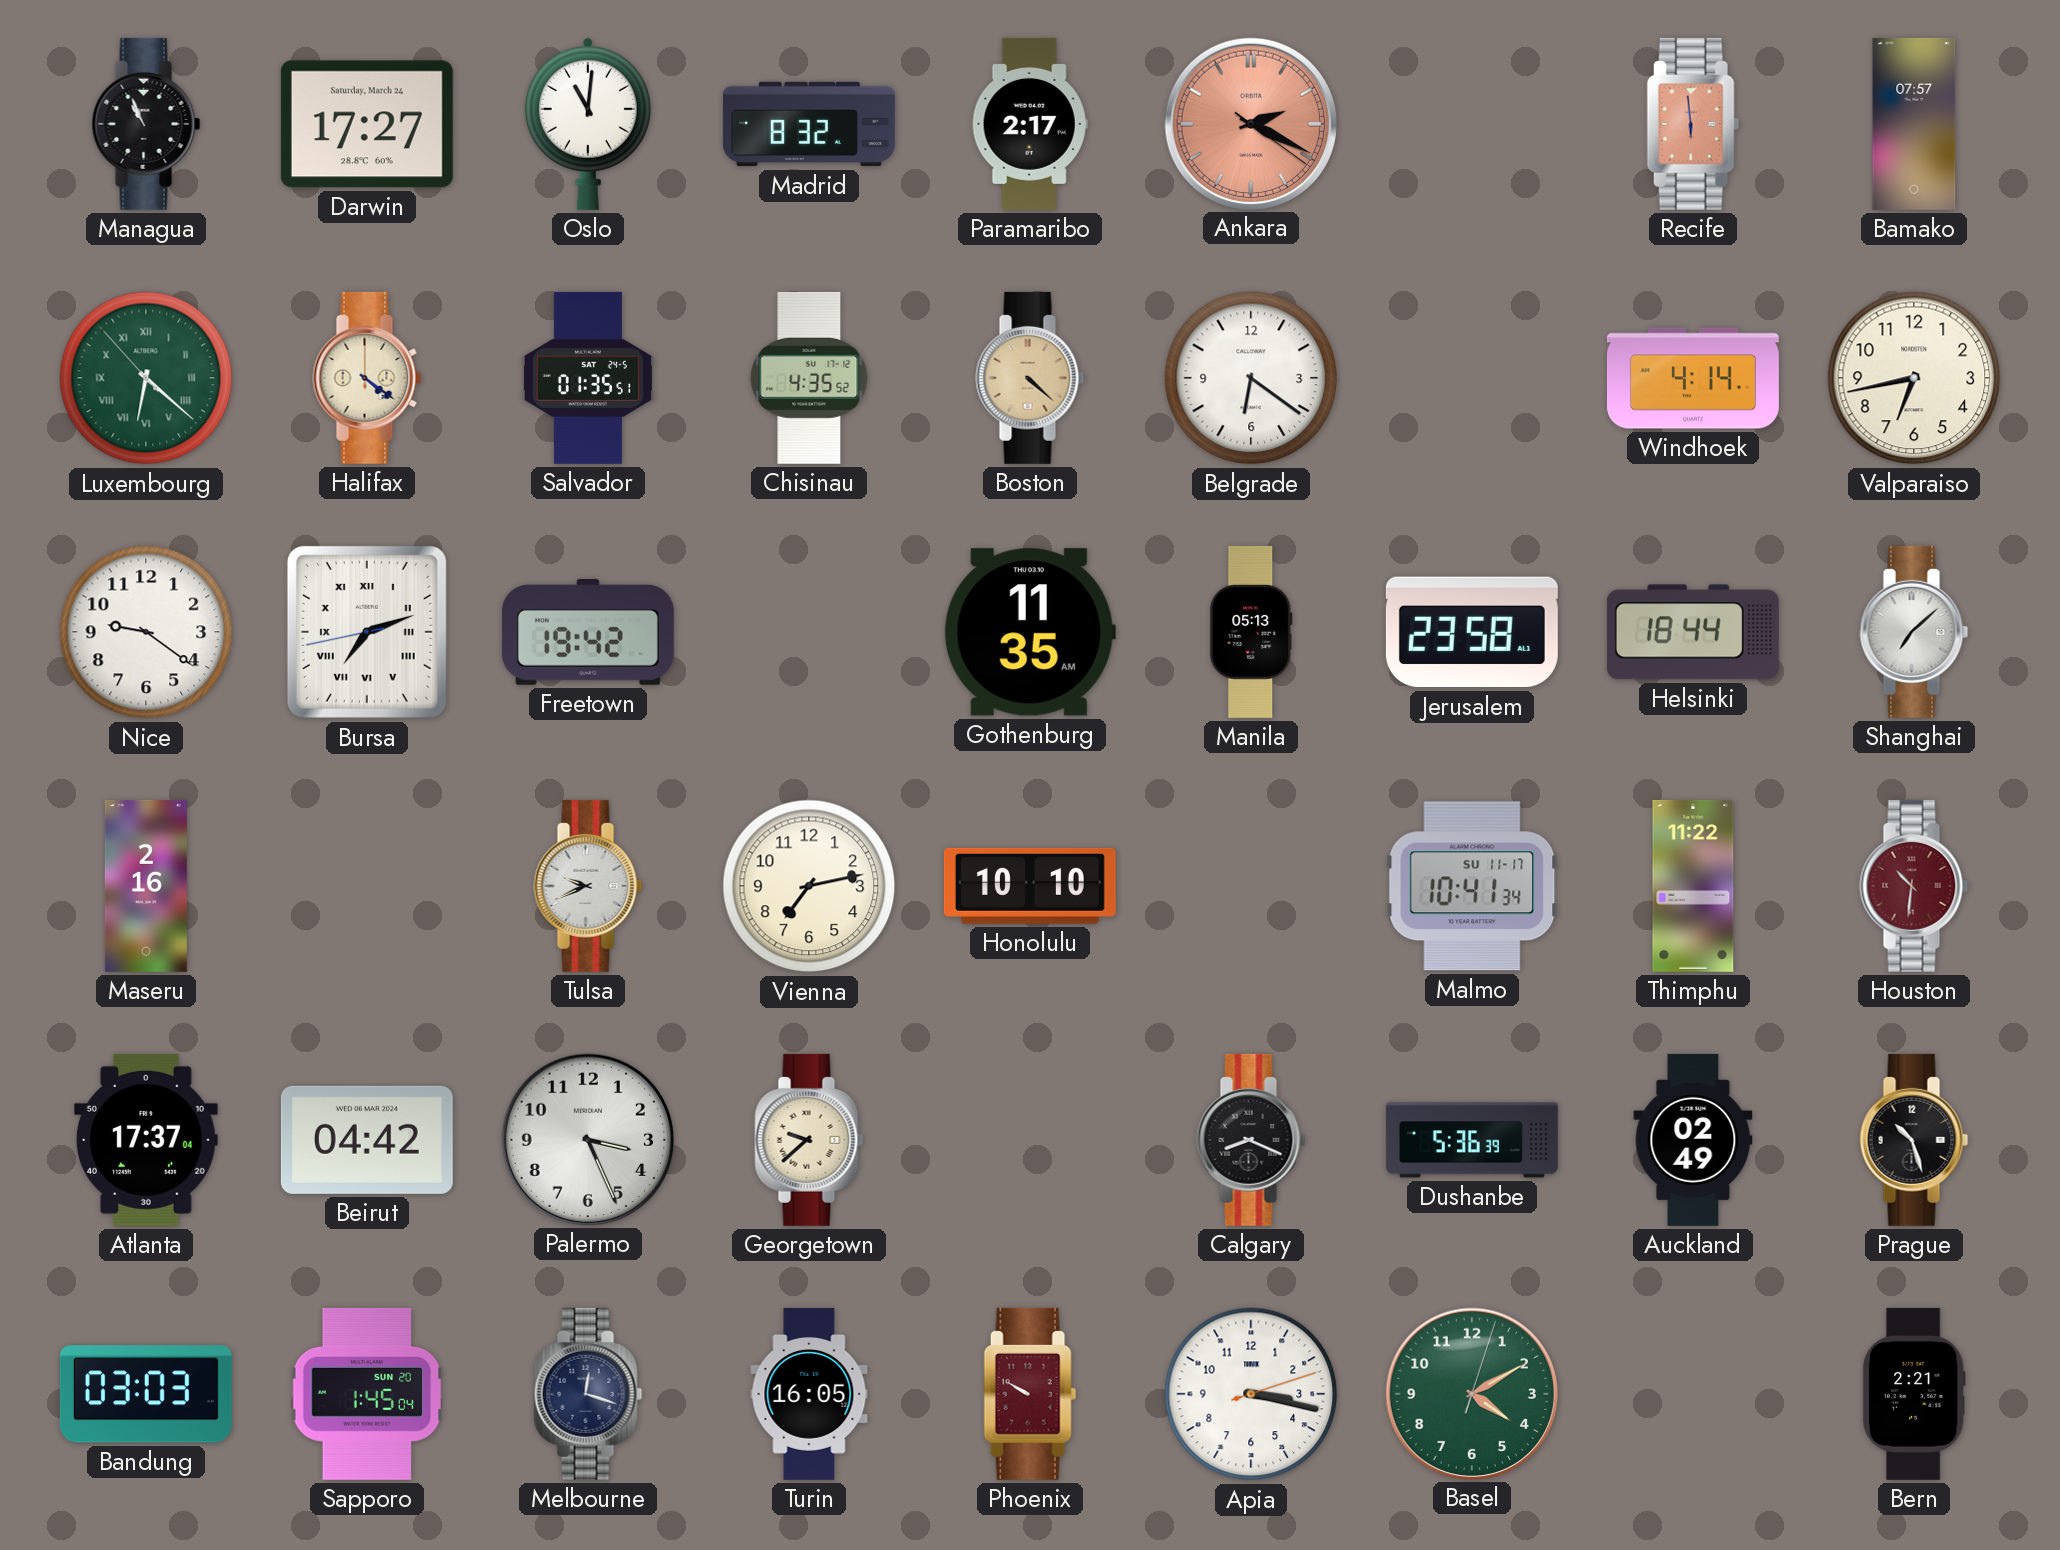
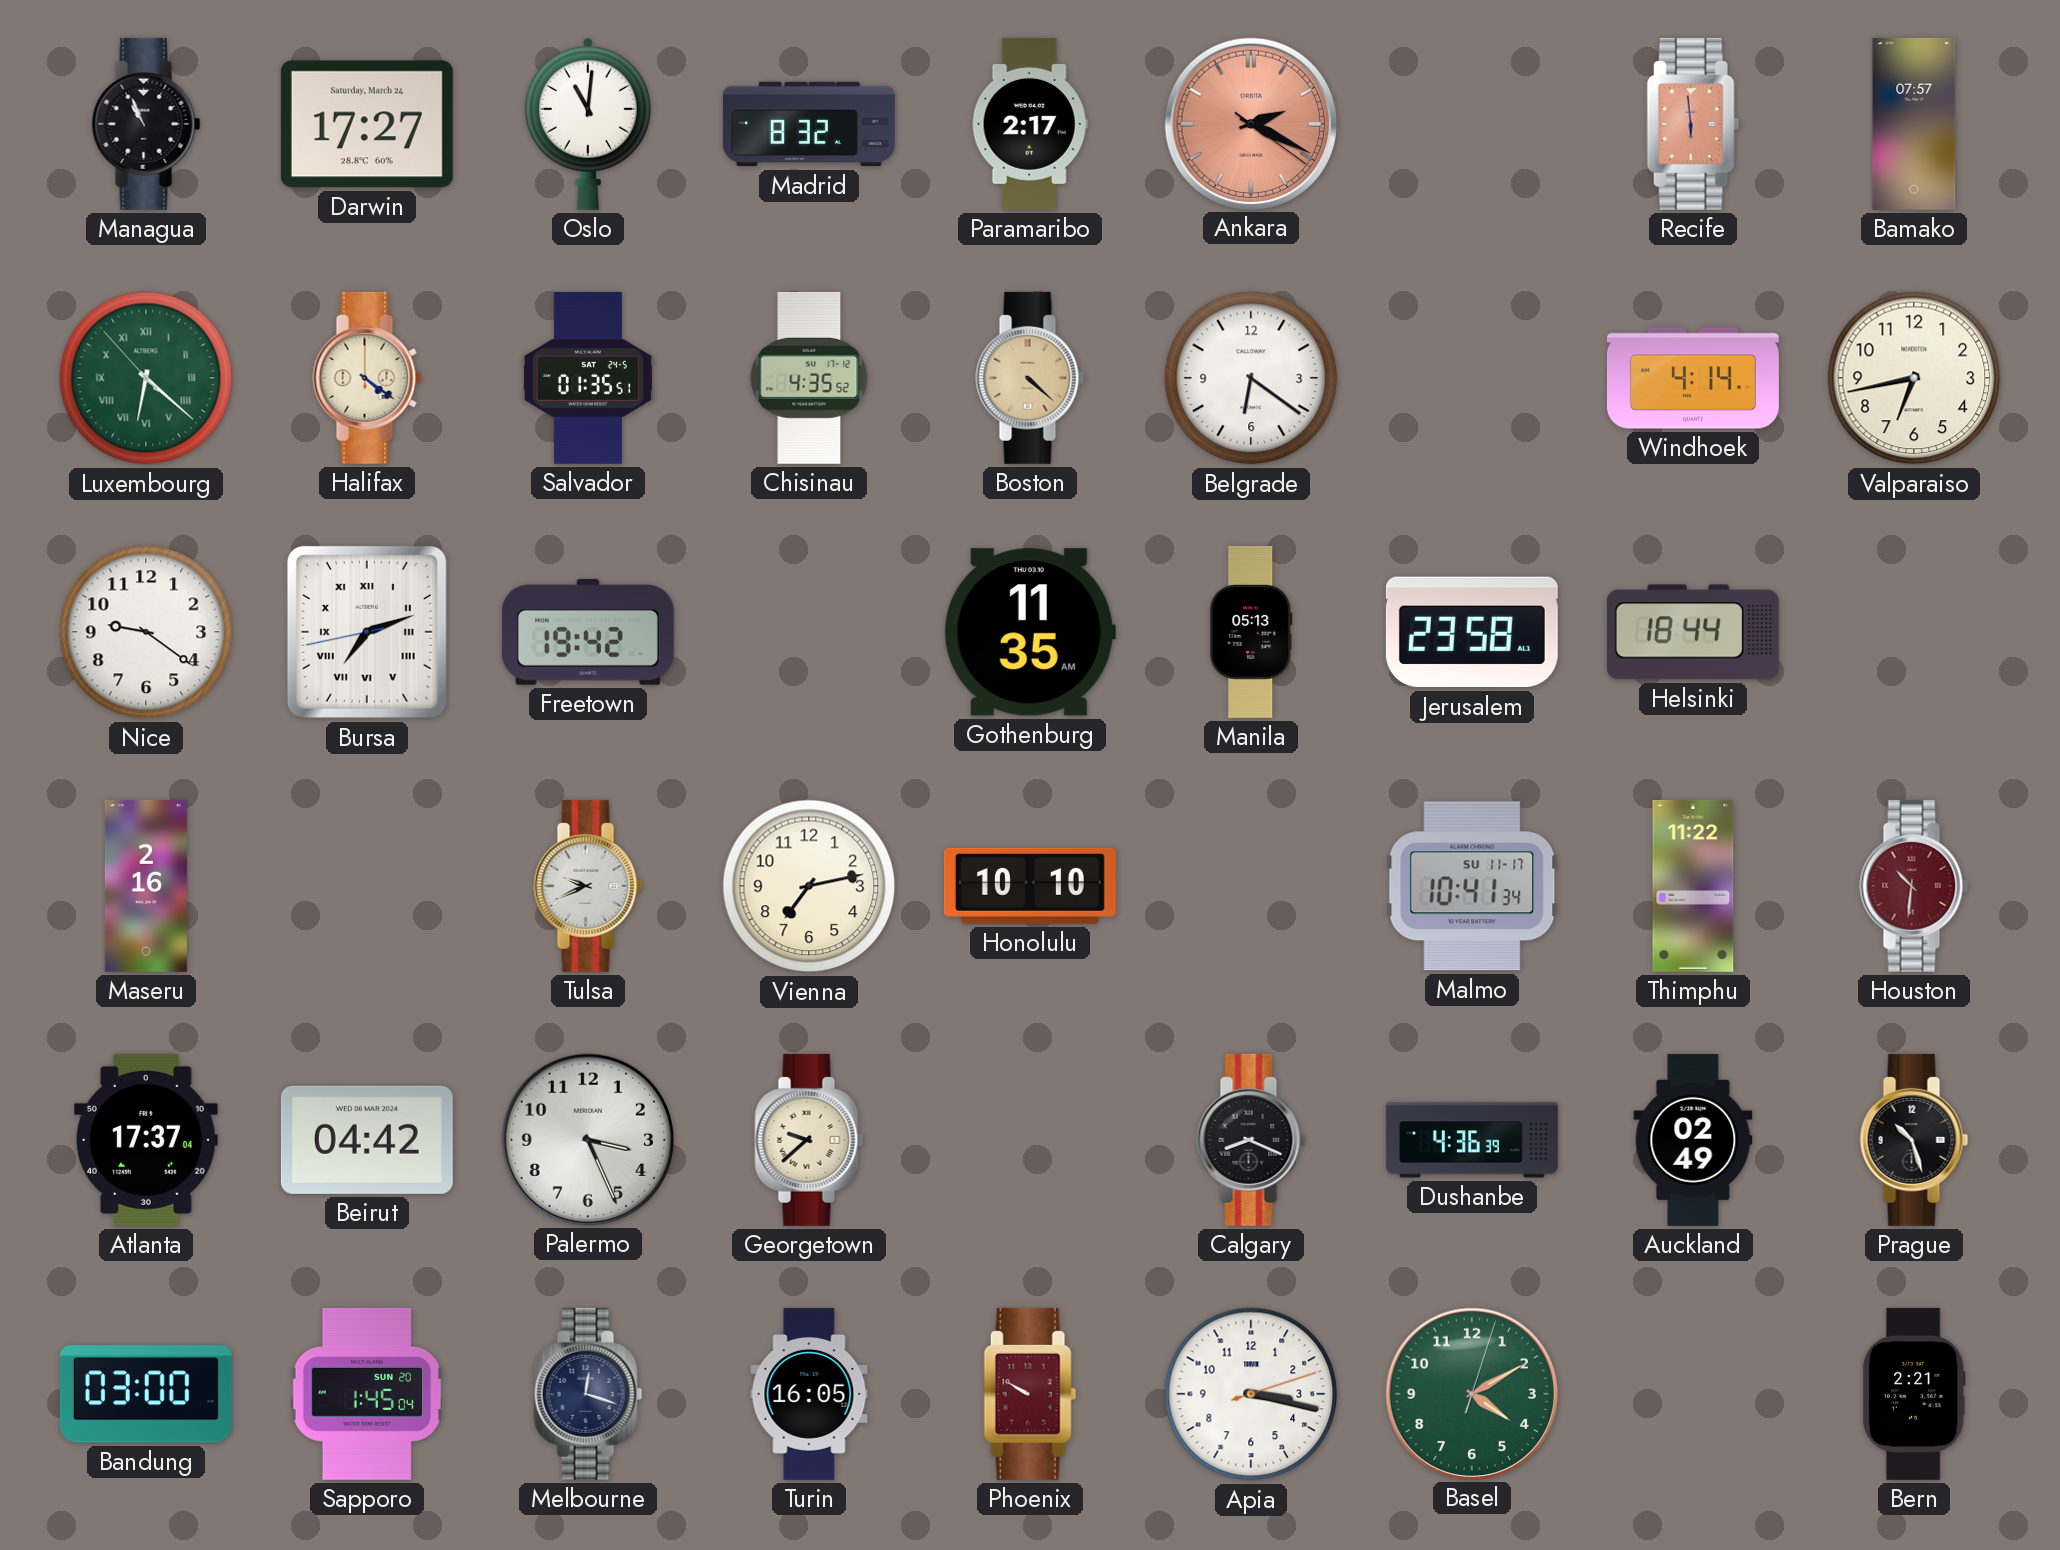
Shanghai: 7:08 -> none (1914, 632)
Dushanbe: 5:36 -> 4:36 (1472, 1140)
Bandung: 03:03 -> 03:00 (146, 1394)
